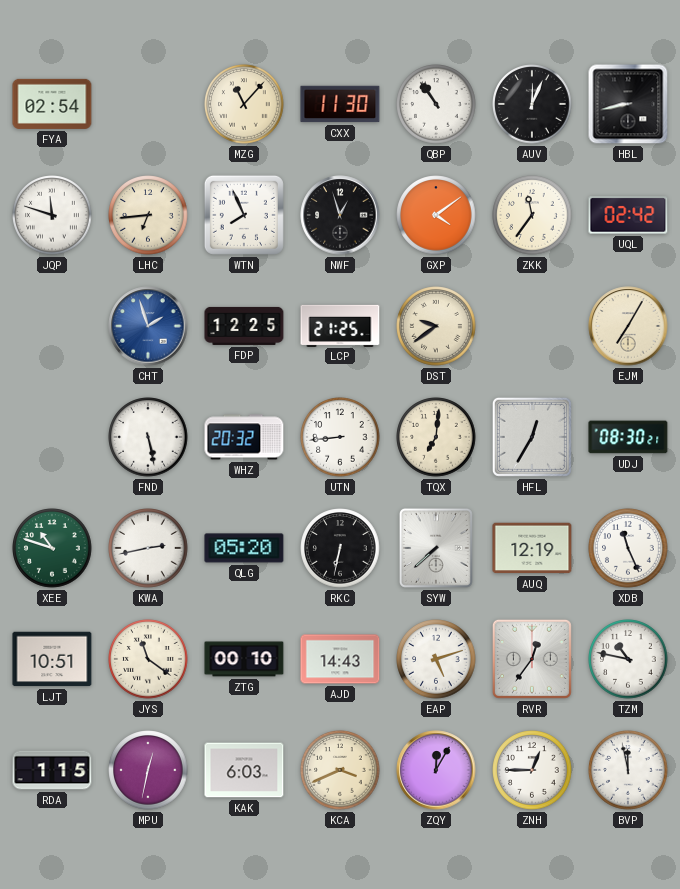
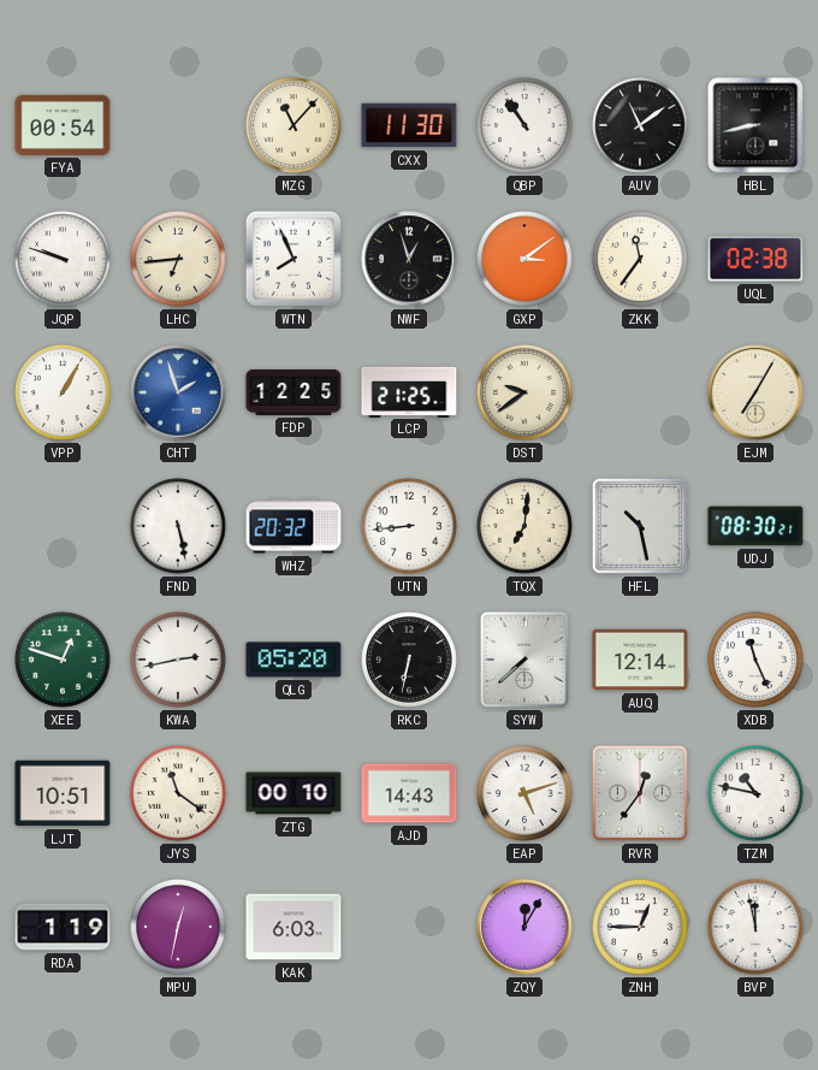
FYA: 02:54 -> 00:54 (63, 125)
AUV: 12:04 -> 11:09 (640, 125)
JQP: 11:48 -> 9:48 (63, 259)
GXP: 4:09 -> 3:09 (524, 259)
UQL: 02:42 -> 02:38 (755, 259)
VPP: none -> 1:05 (63, 392)
HFL: 12:35 -> 10:28 (640, 526)
XEE: 10:48 -> 12:48 (63, 660)
AUQ: 12:19 -> 12:14 (640, 660)
RDA: 1:15 -> 1:19 (63, 927)
KCA: 3:41 -> none (340, 770)
